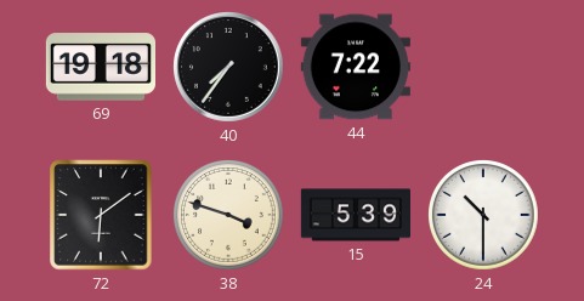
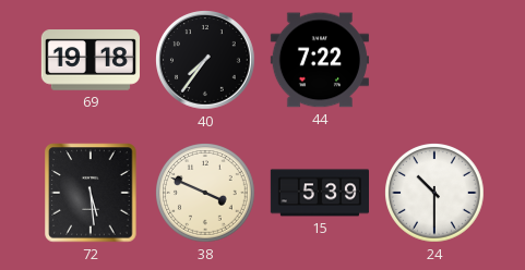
72: 6:09 -> 5:29 (91, 193)
38: 3:48 -> 3:49 (205, 193)
